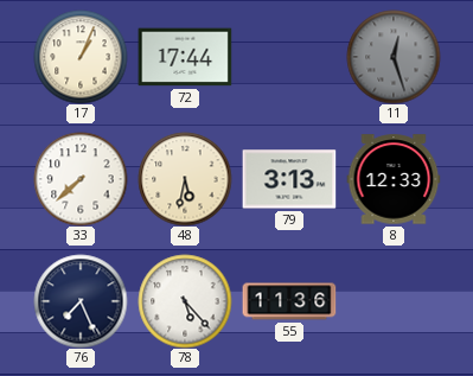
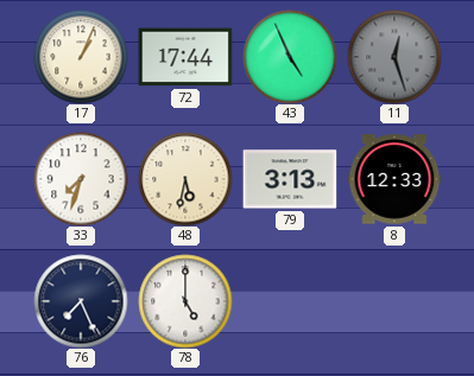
43: none -> 4:56 (290, 57)
33: 7:38 -> 7:33 (81, 179)
78: 5:23 -> 5:00 (185, 301)
55: 11:36 -> none (289, 301)
